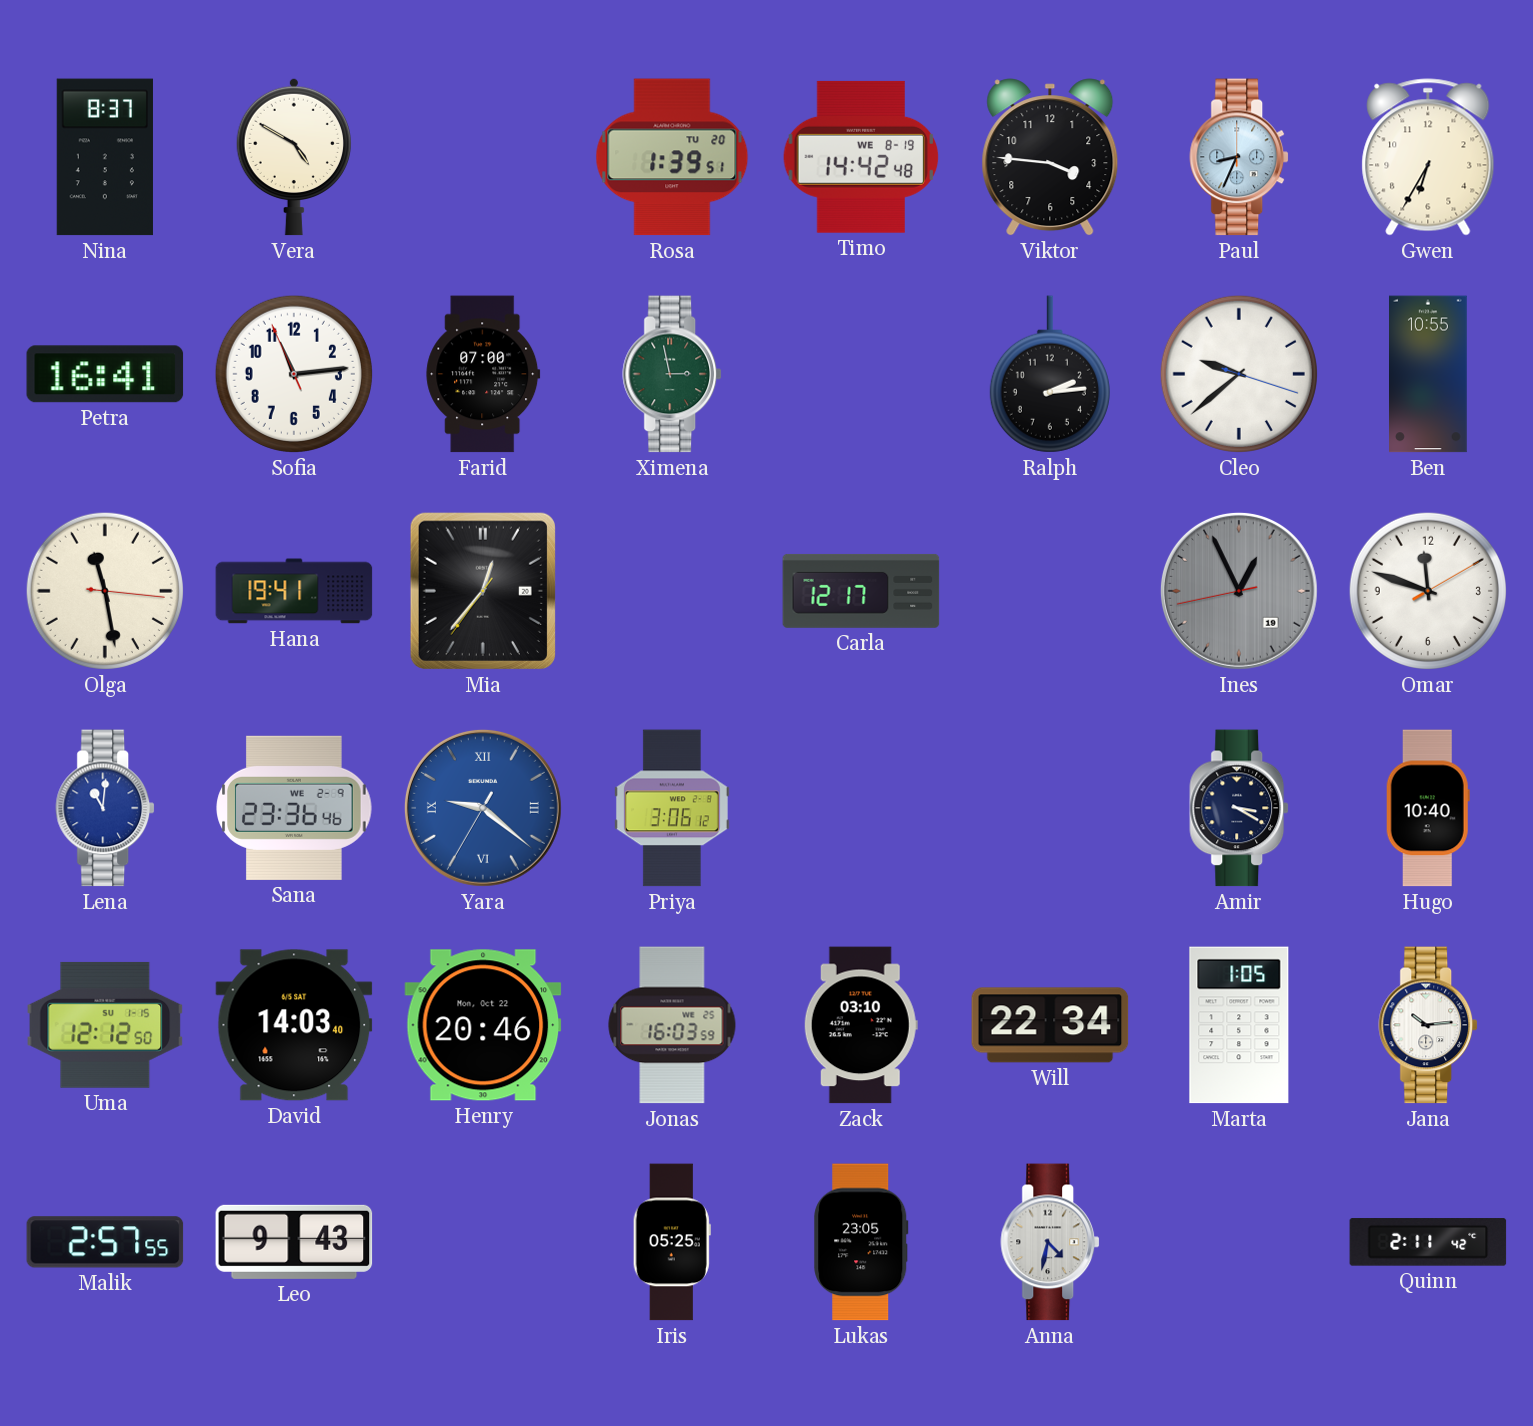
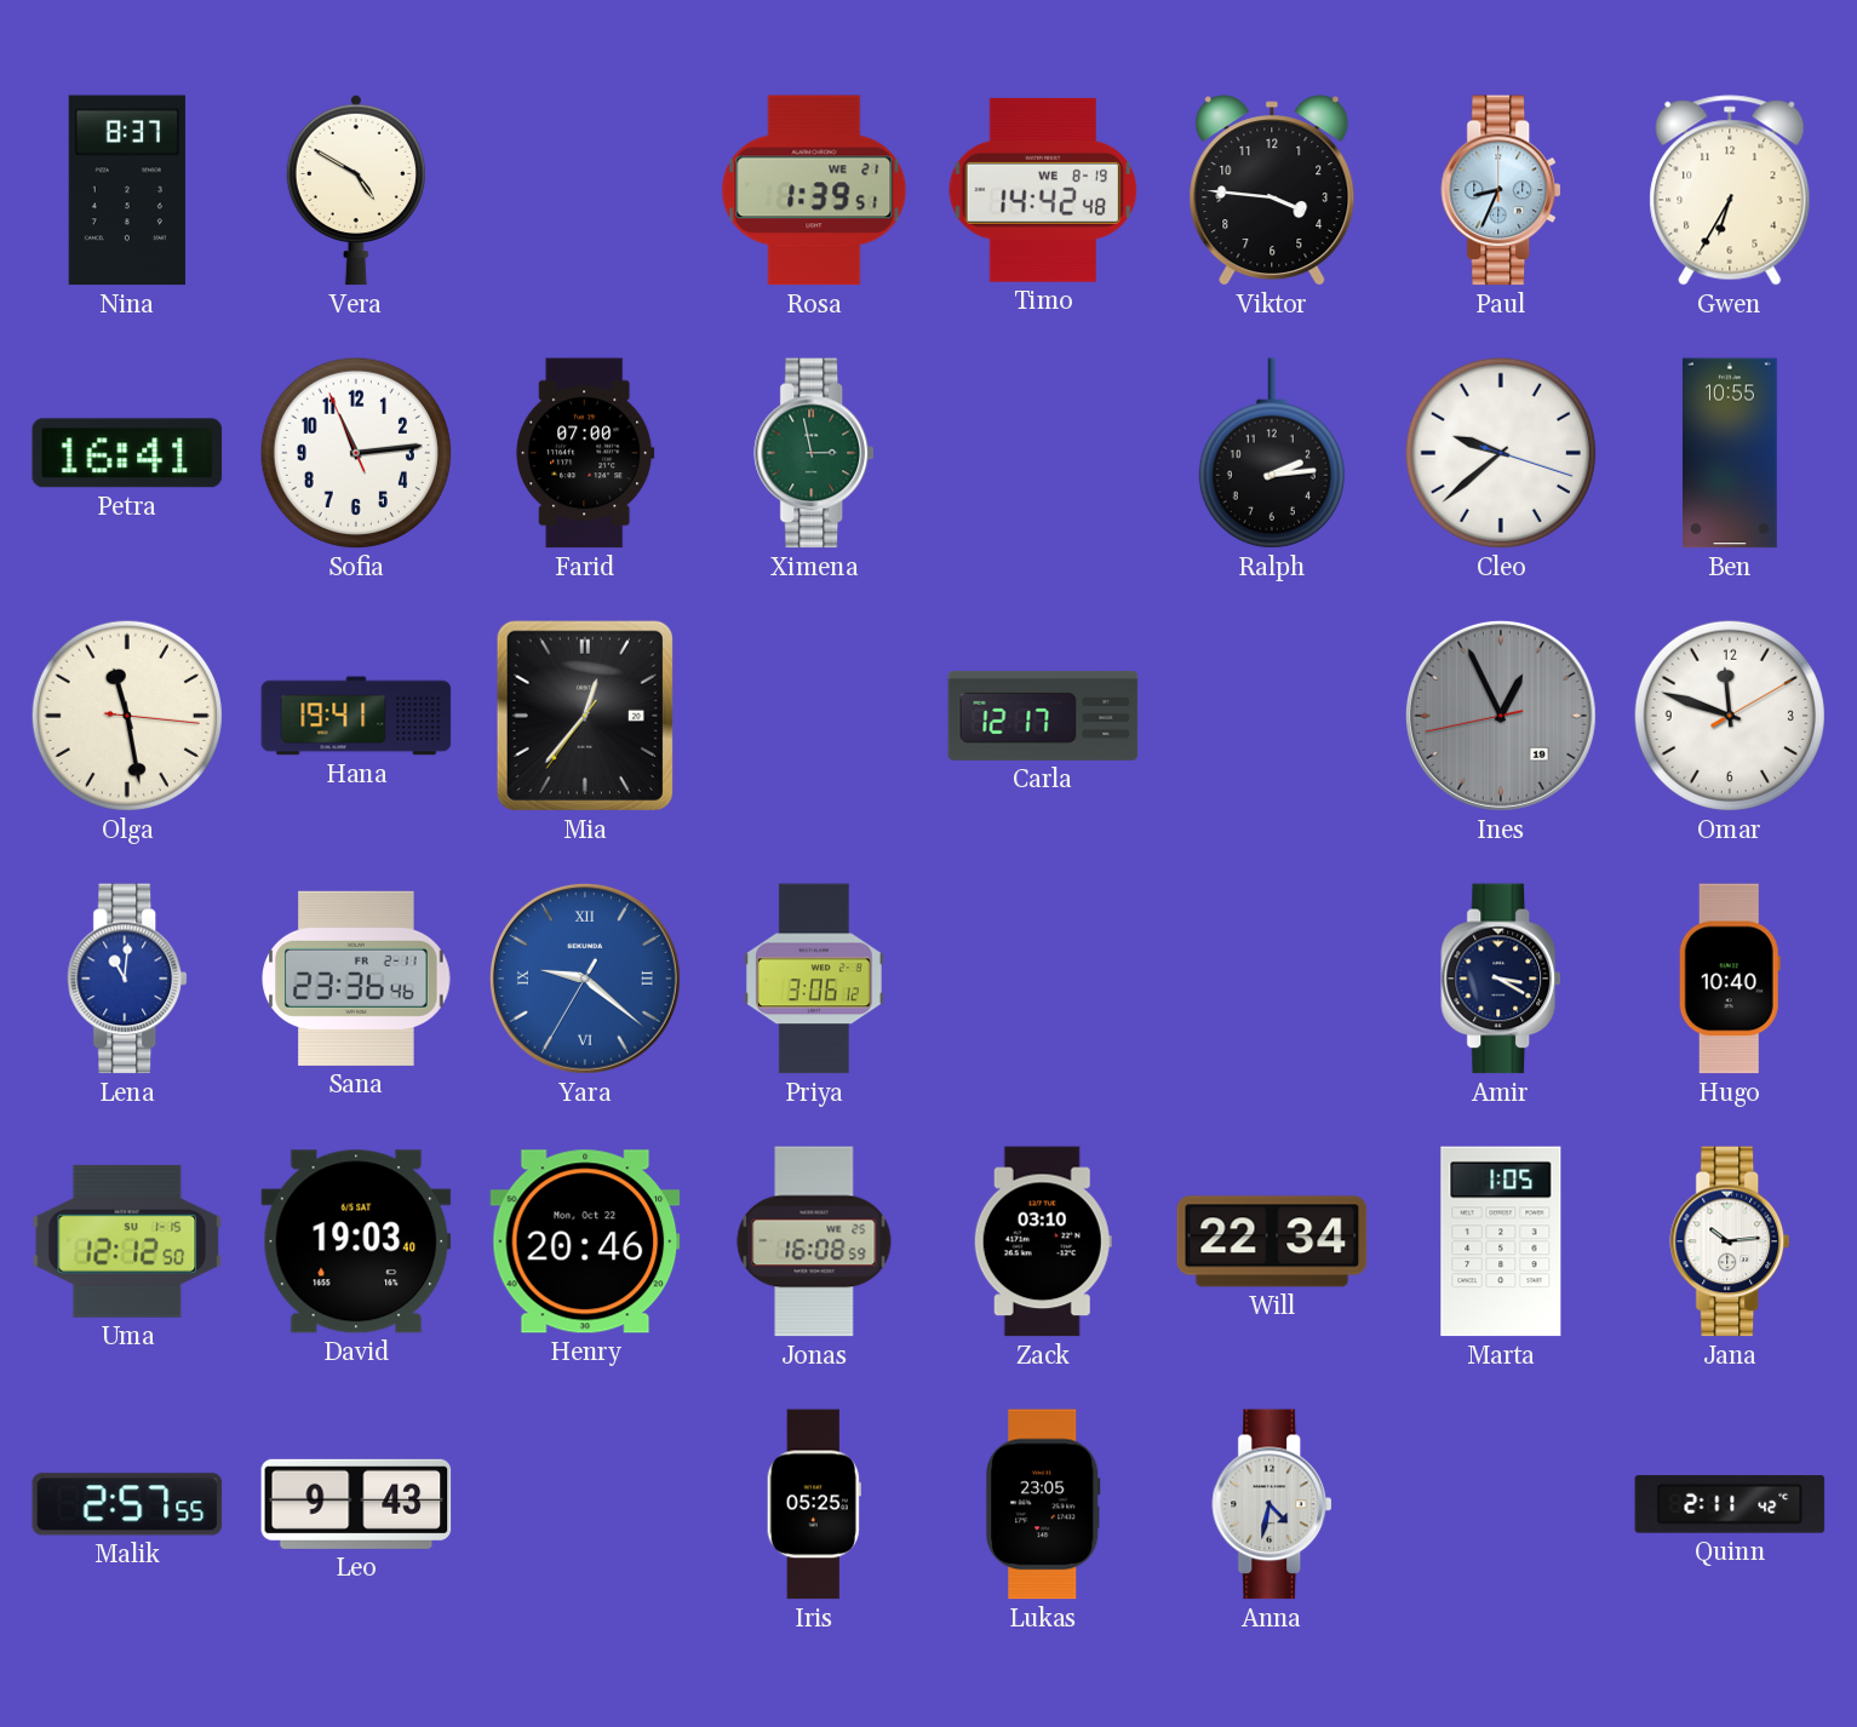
Rosa date: TU 20 -> WE 21 (814, 190)
Sana date: WE 2-9 -> FR 2-11 (356, 979)
David: 14:03 -> 19:03 (356, 1241)
Jonas: 16:03 -> 16:08 (814, 1241)
